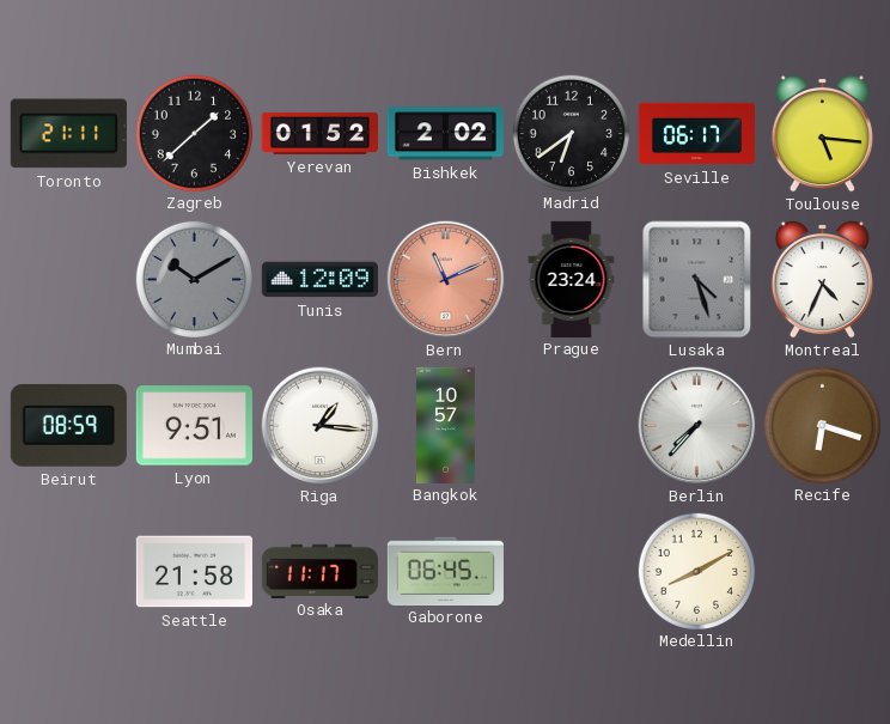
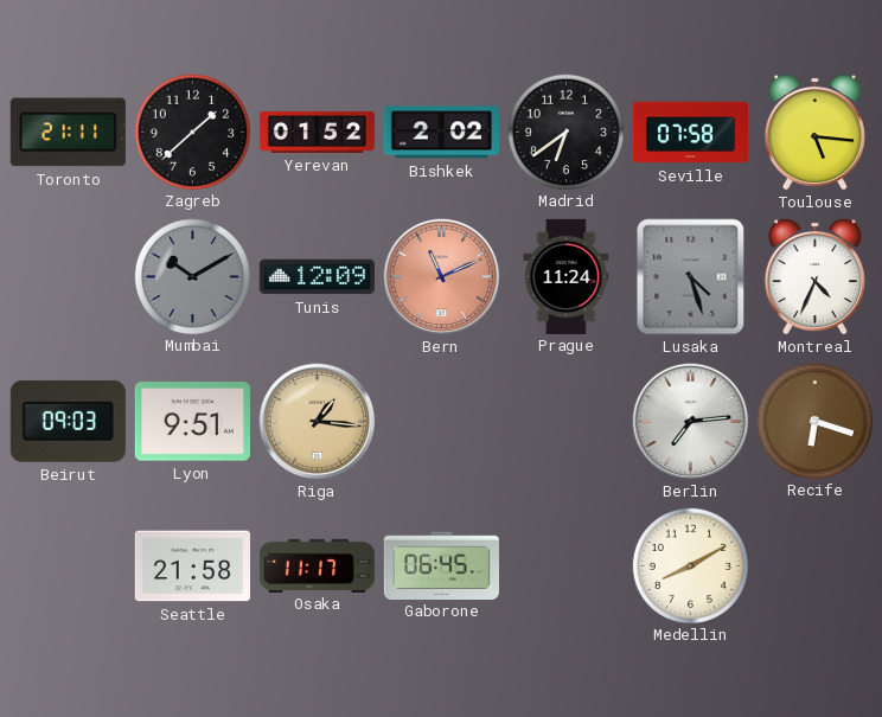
Seville: 06:17 -> 07:58 (690, 133)
Prague: 23:24 -> 11:24 (567, 276)
Beirut: 08:59 -> 09:03 (68, 422)
Riga dial: white -> champagne (318, 422)
Bangkok: 10:57 -> none (446, 425)
Berlin: 7:37 -> 7:14 (691, 422)
